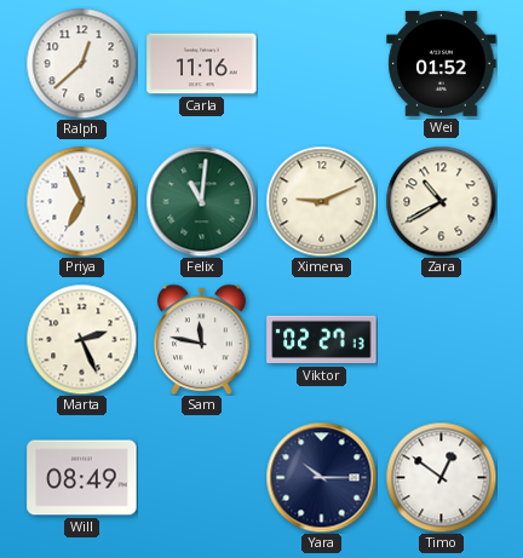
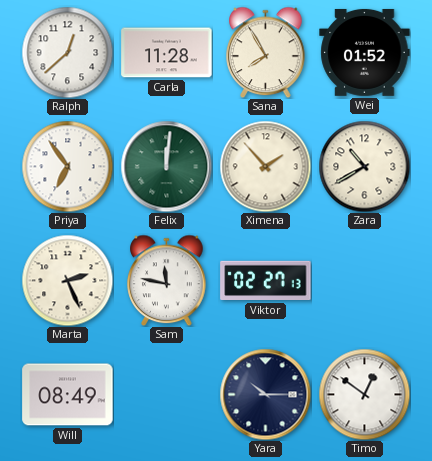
Carla: 11:16 -> 11:28 (167, 53)
Sana: none -> 7:55 (266, 52)
Priya: 6:56 -> 6:54 (67, 166)
Felix: 11:01 -> 12:01 (166, 166)
Ximena: 9:11 -> 1:53 (265, 166)
